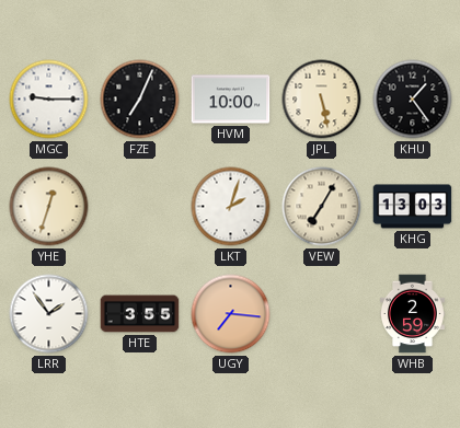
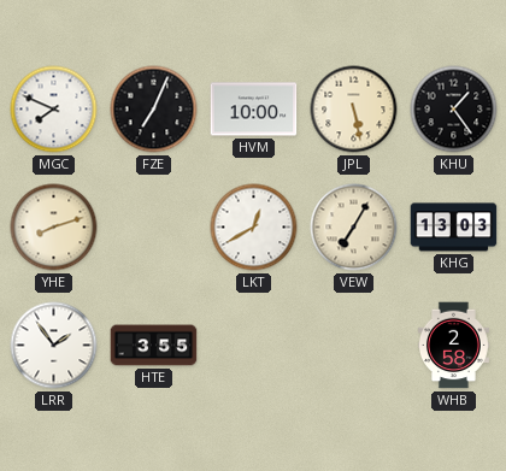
MGC: 9:15 -> 7:49 (54, 110)
YHE: 12:33 -> 8:12 (54, 228)
LKT: 2:03 -> 12:40 (254, 228)
UGY: 7:16 -> none (231, 314)
WHB: 2:59 -> 2:58 (453, 346)
